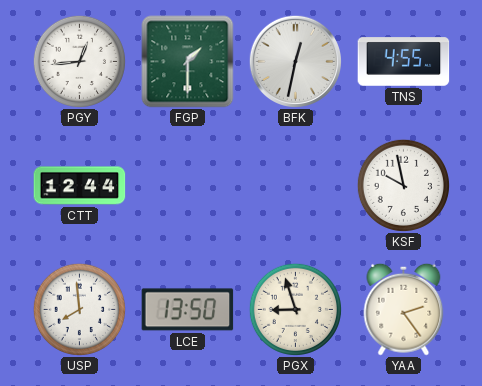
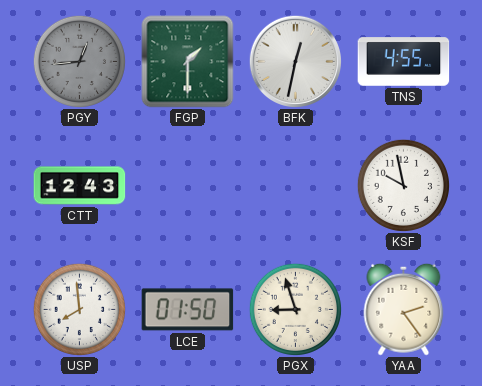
PGY dial: white -> grey (79, 61)
CTT: 12:44 -> 12:43 (80, 186)
LCE: 13:50 -> 01:50 (188, 310)
